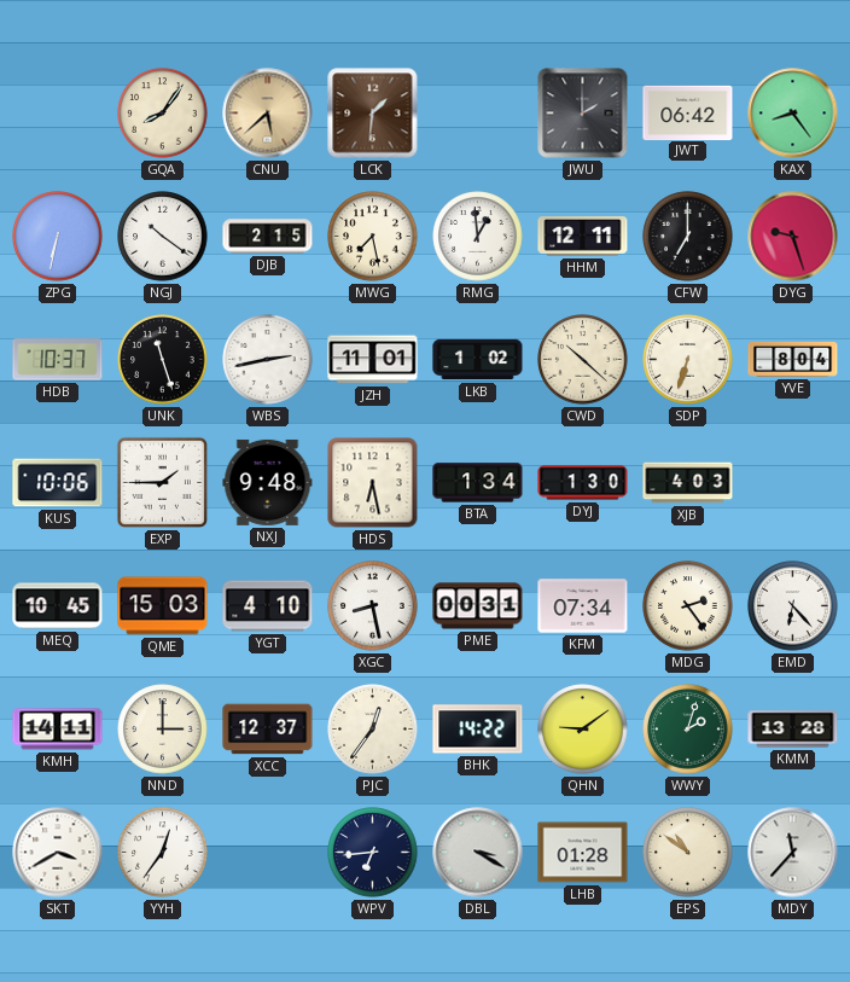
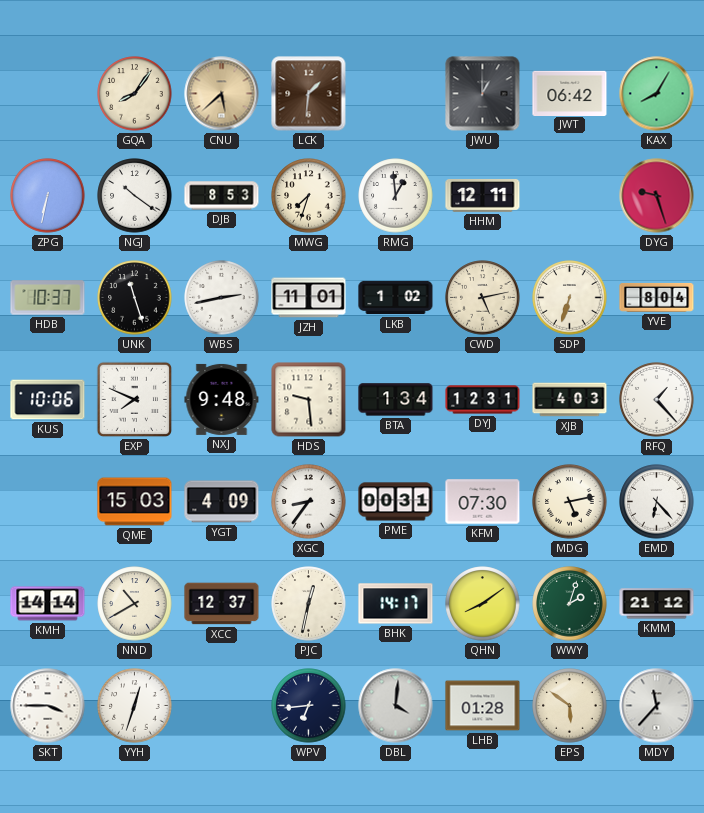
JWU: 2:00 -> 1:00 (483, 94)
KAX: 8:24 -> 8:05 (657, 94)
DJB: 2:15 -> 8:53 (222, 196)
MWG: 7:28 -> 7:33 (309, 196)
CFW: 7:00 -> none (688, 237)
CWD: 10:22 -> 5:13 (483, 298)
EXP: 1:45 -> 7:49 (135, 400)
HDS: 6:28 -> 9:29 (309, 400)
DYJ: 1:30 -> 12:31 (483, 400)
RFQ: none -> 1:23 (657, 400)
MEQ: 10:45 -> none (58, 606)
YGT: 4:10 -> 4:09 (222, 502)
XGC: 8:28 -> 8:36 (309, 502)
KFM: 07:34 -> 07:30 (483, 502)
MDG: 2:24 -> 5:13 (570, 502)
KMH: 14:11 -> 14:14 (48, 604)
NND: 3:00 -> 10:40 (135, 604)
PJC: 12:36 -> 12:32 (309, 604)
BHK: 14:22 -> 14:17 (396, 604)
QHN: 9:09 -> 8:09 (483, 604)
KMM: 13:28 -> 21:12 (657, 604)
SKT: 3:40 -> 3:45 (48, 706)
YYH: 12:36 -> 12:33 (135, 706)
DBL: 3:20 -> 4:01 (396, 706)
EPS: 10:51 -> 5:51 (570, 706)
